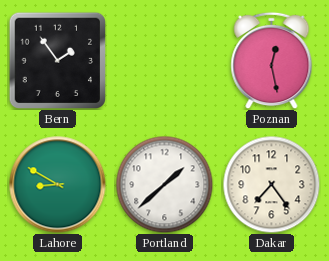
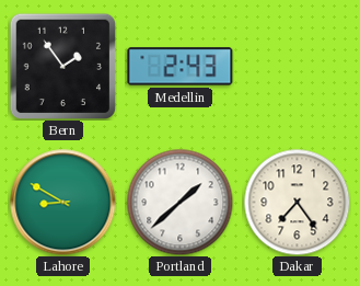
Medellin: none -> 2:43 (181, 67)
Poznan: 12:28 -> none (272, 60)
